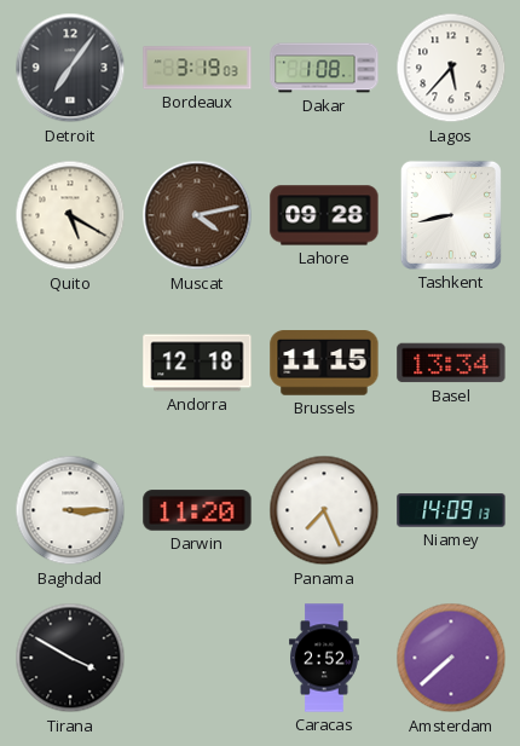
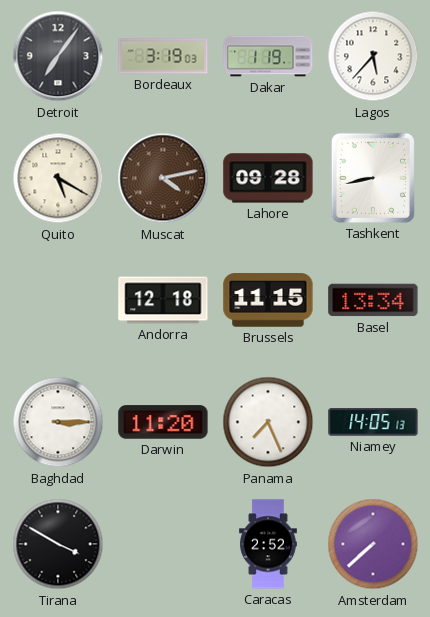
Dakar: 1:08 -> 1:19 (268, 56)
Niamey: 14:09 -> 14:05 (373, 422)
